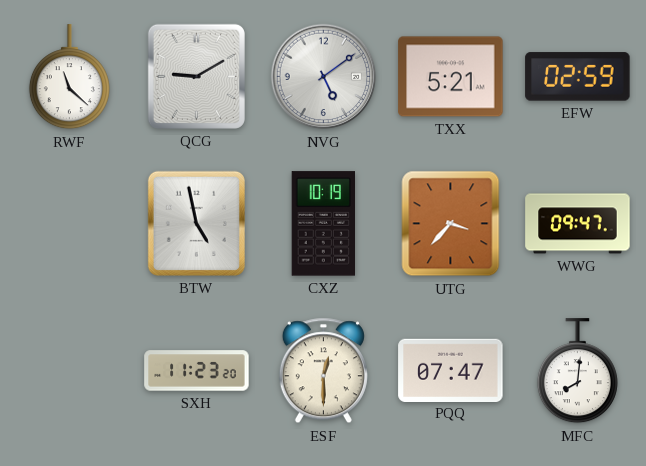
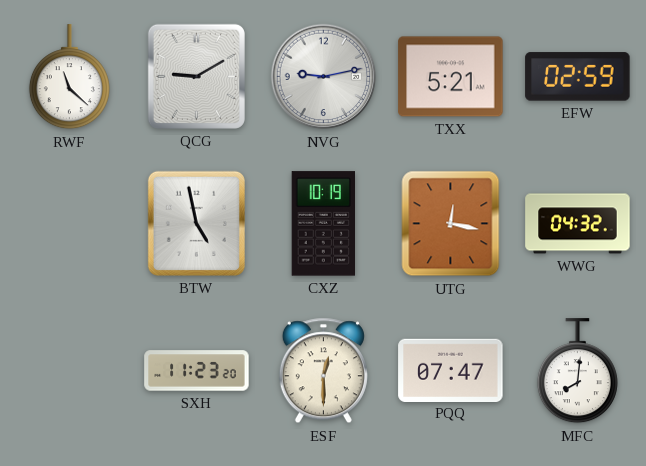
NVG: 5:09 -> 9:13 (324, 77)
UTG: 3:37 -> 12:17 (451, 224)
WWG: 09:47 -> 04:32 (578, 224)
